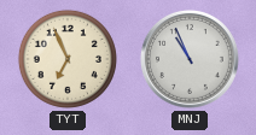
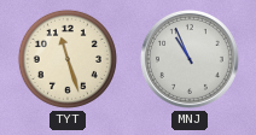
TYT: 6:56 -> 11:27 (68, 59)
